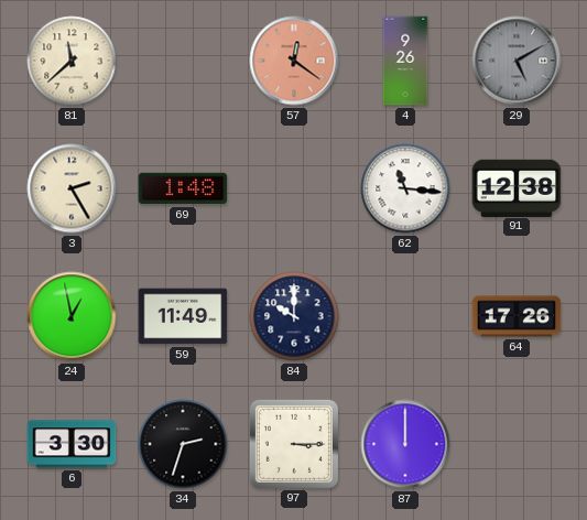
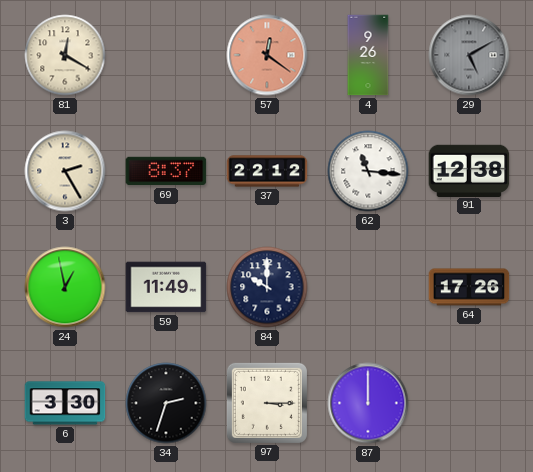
81: 11:38 -> 12:20 (65, 55)
69: 1:48 -> 8:37 (166, 171)
37: none -> 22:12 (267, 171)
